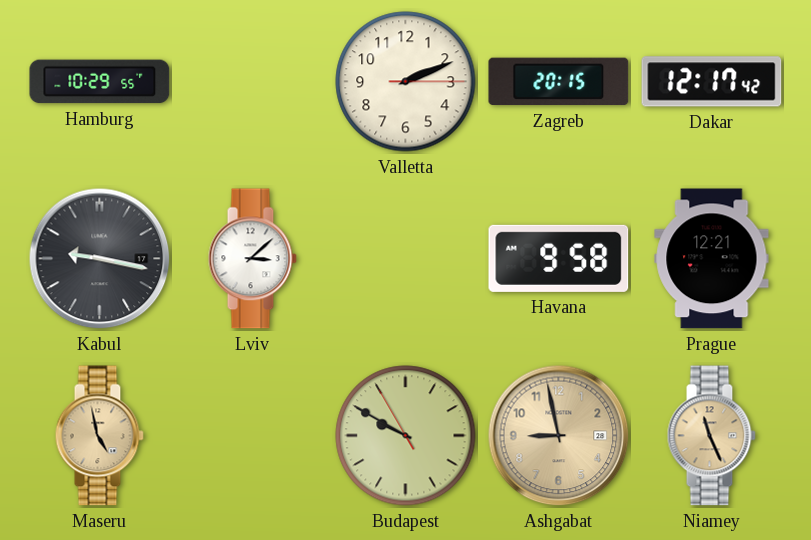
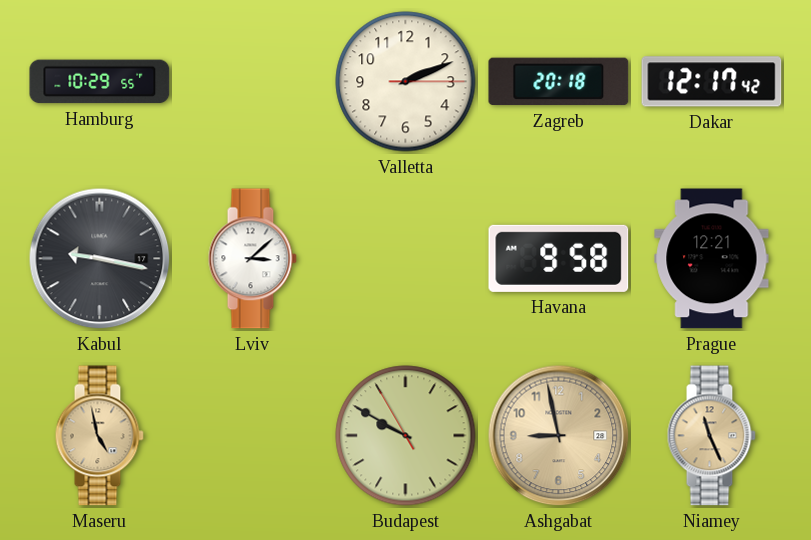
Zagreb: 20:15 -> 20:18 (559, 82)
